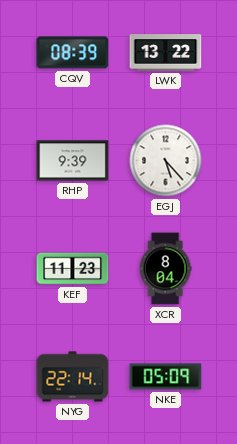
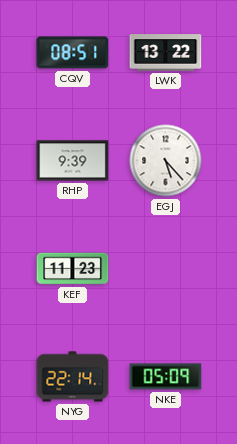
CQV: 08:39 -> 08:51 (73, 53)
XCR: 8:04 -> none (165, 269)
